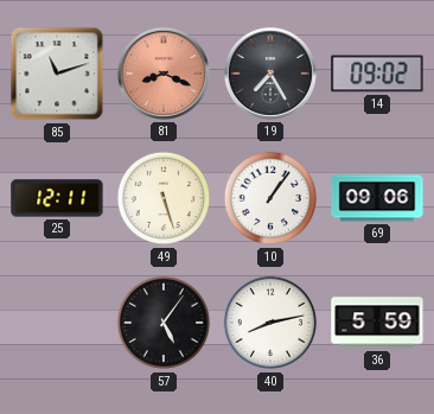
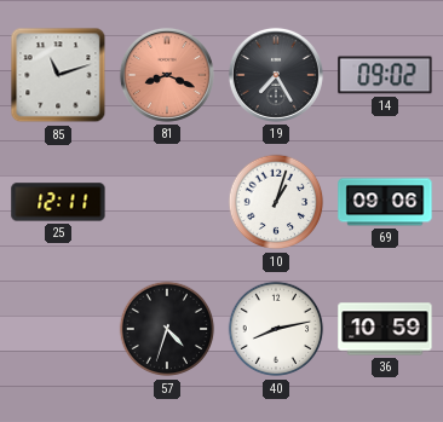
49: 5:27 -> none (164, 198)
10: 1:06 -> 1:03 (276, 202)
57: 5:06 -> 4:33 (167, 329)
36: 5:59 -> 10:59 (385, 329)
